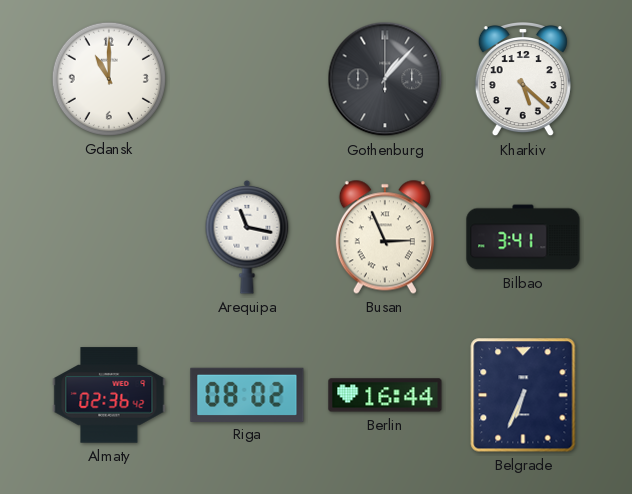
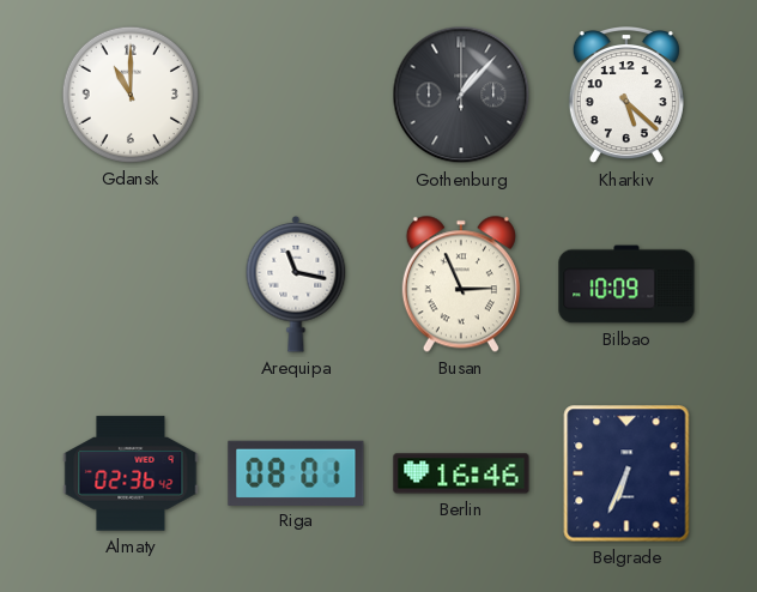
Bilbao: 3:41 -> 10:09 (626, 284)
Riga: 08:02 -> 08:01 (296, 472)
Berlin: 16:44 -> 16:46 (461, 473)
